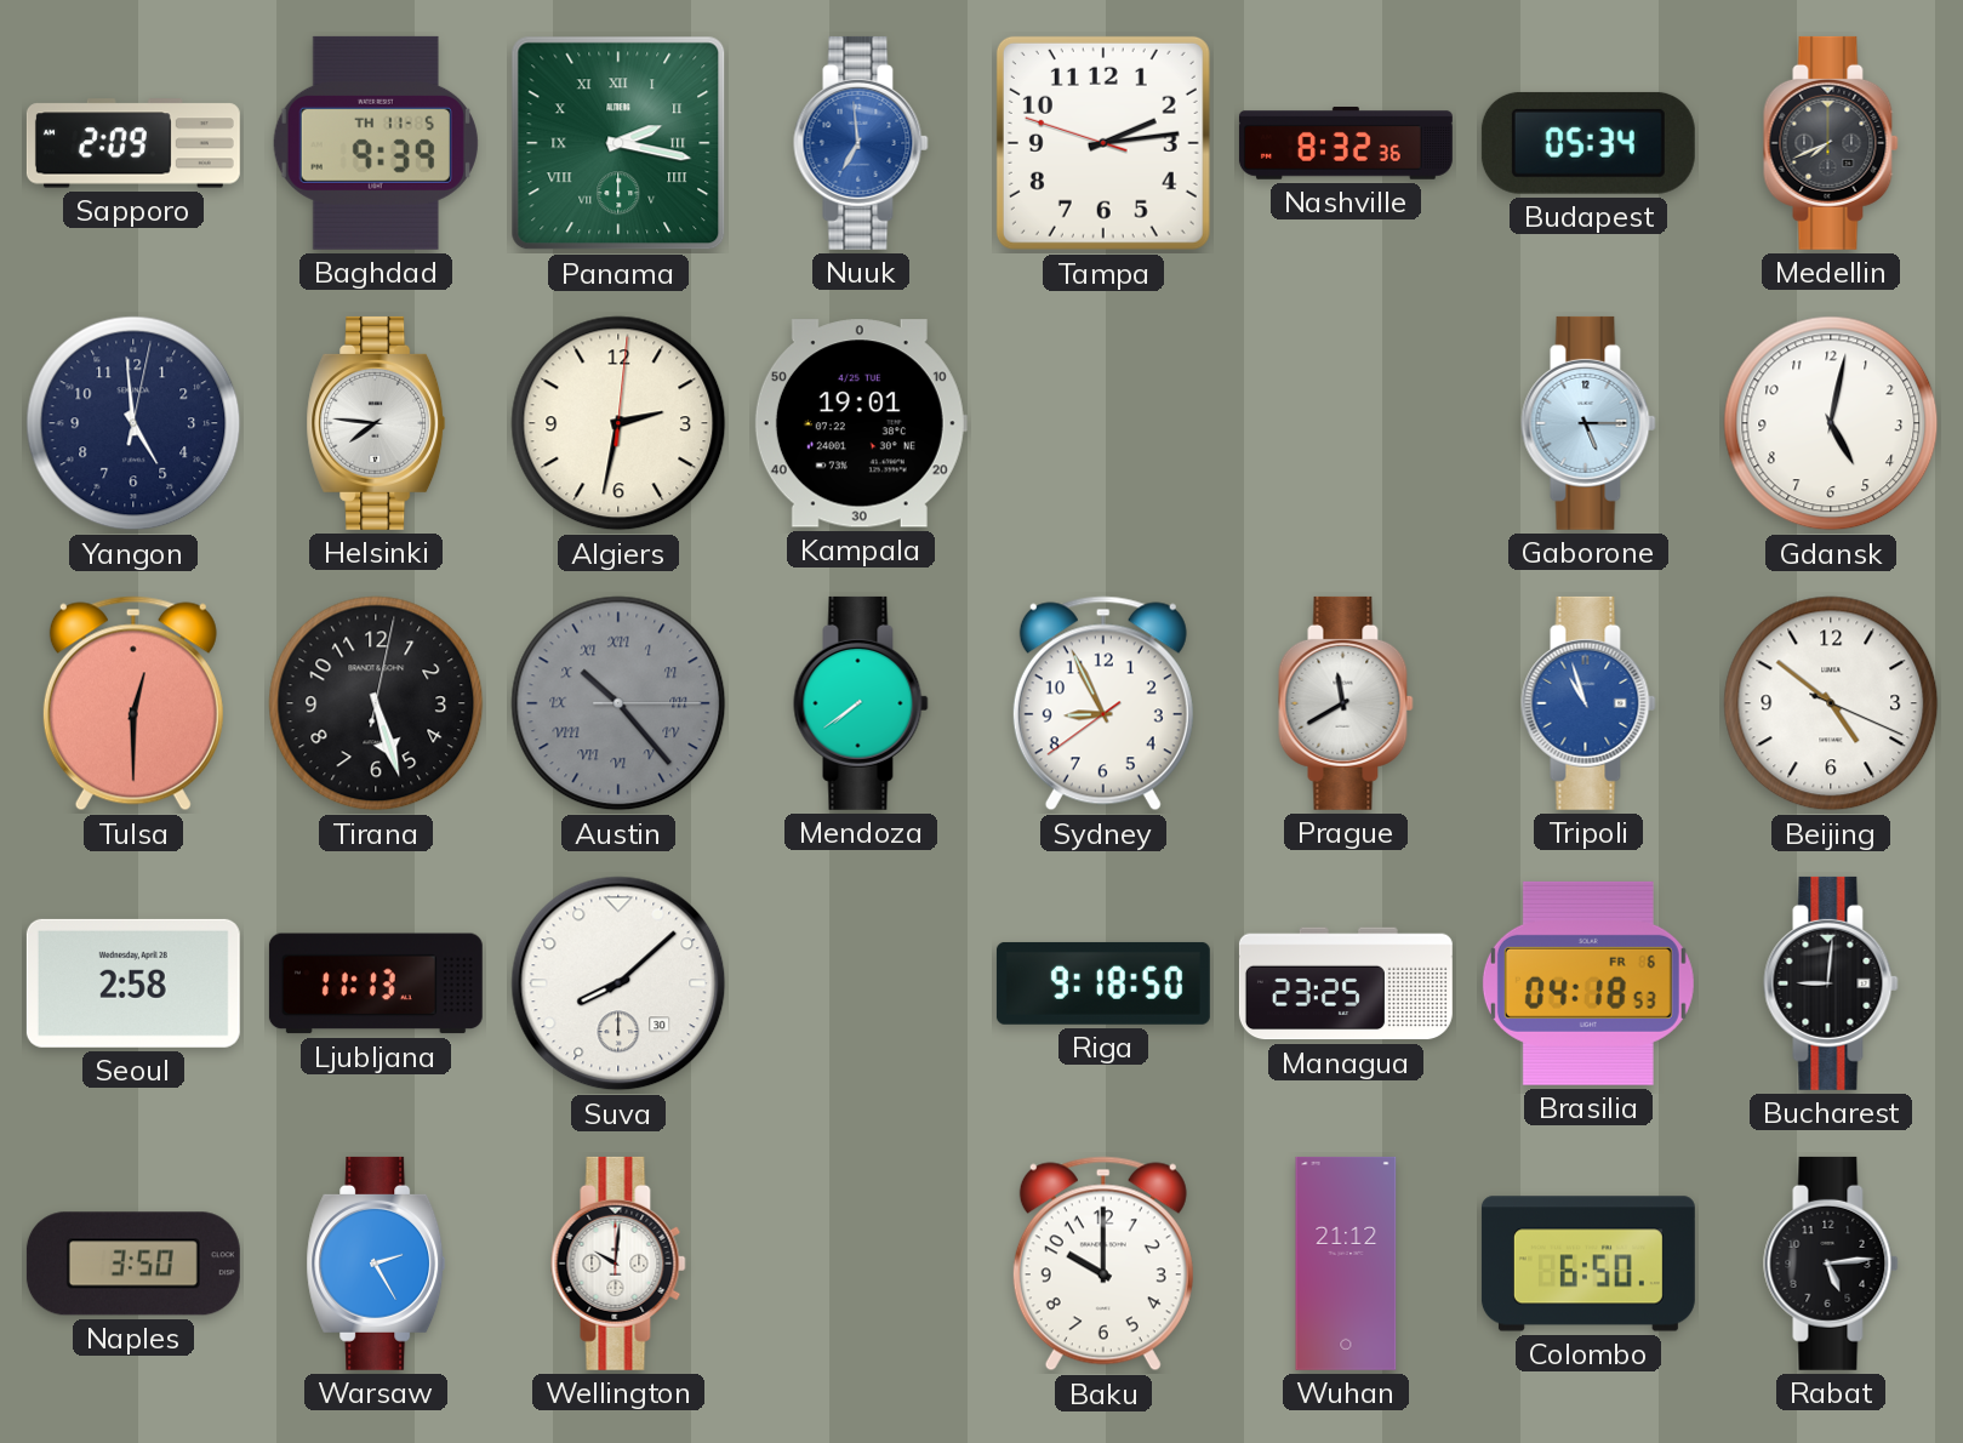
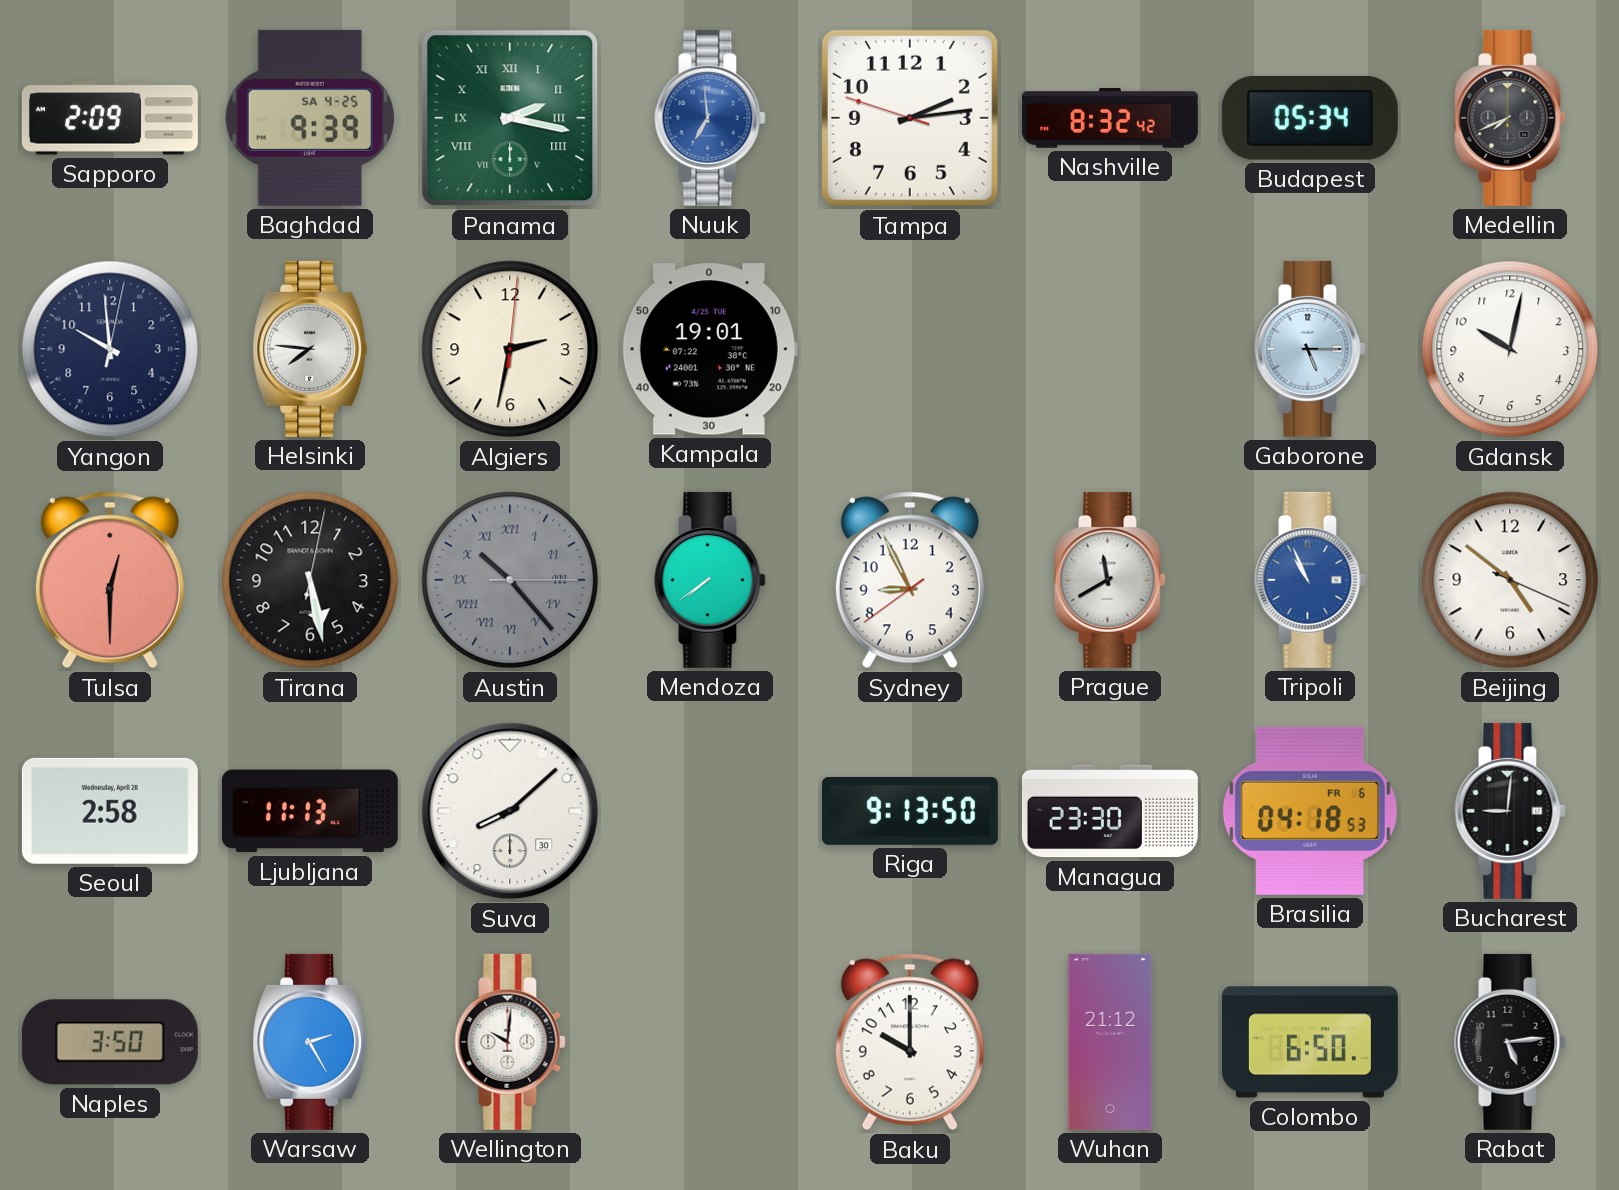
Baghdad date: TH 11-5 -> SA 4-25 (310, 118)
Nashville: 8:32:36 -> 8:32:42 (1110, 119)
Yangon: 4:59 -> 9:59 (110, 349)
Gdansk: 5:02 -> 10:02 (1510, 349)
Tirana: 5:27 -> 5:28 (310, 580)
Tripoli: 10:57 -> 10:56 (1310, 580)
Riga: 9:18 -> 9:13 (910, 811)
Managua: 23:25 -> 23:30 (1110, 811)
